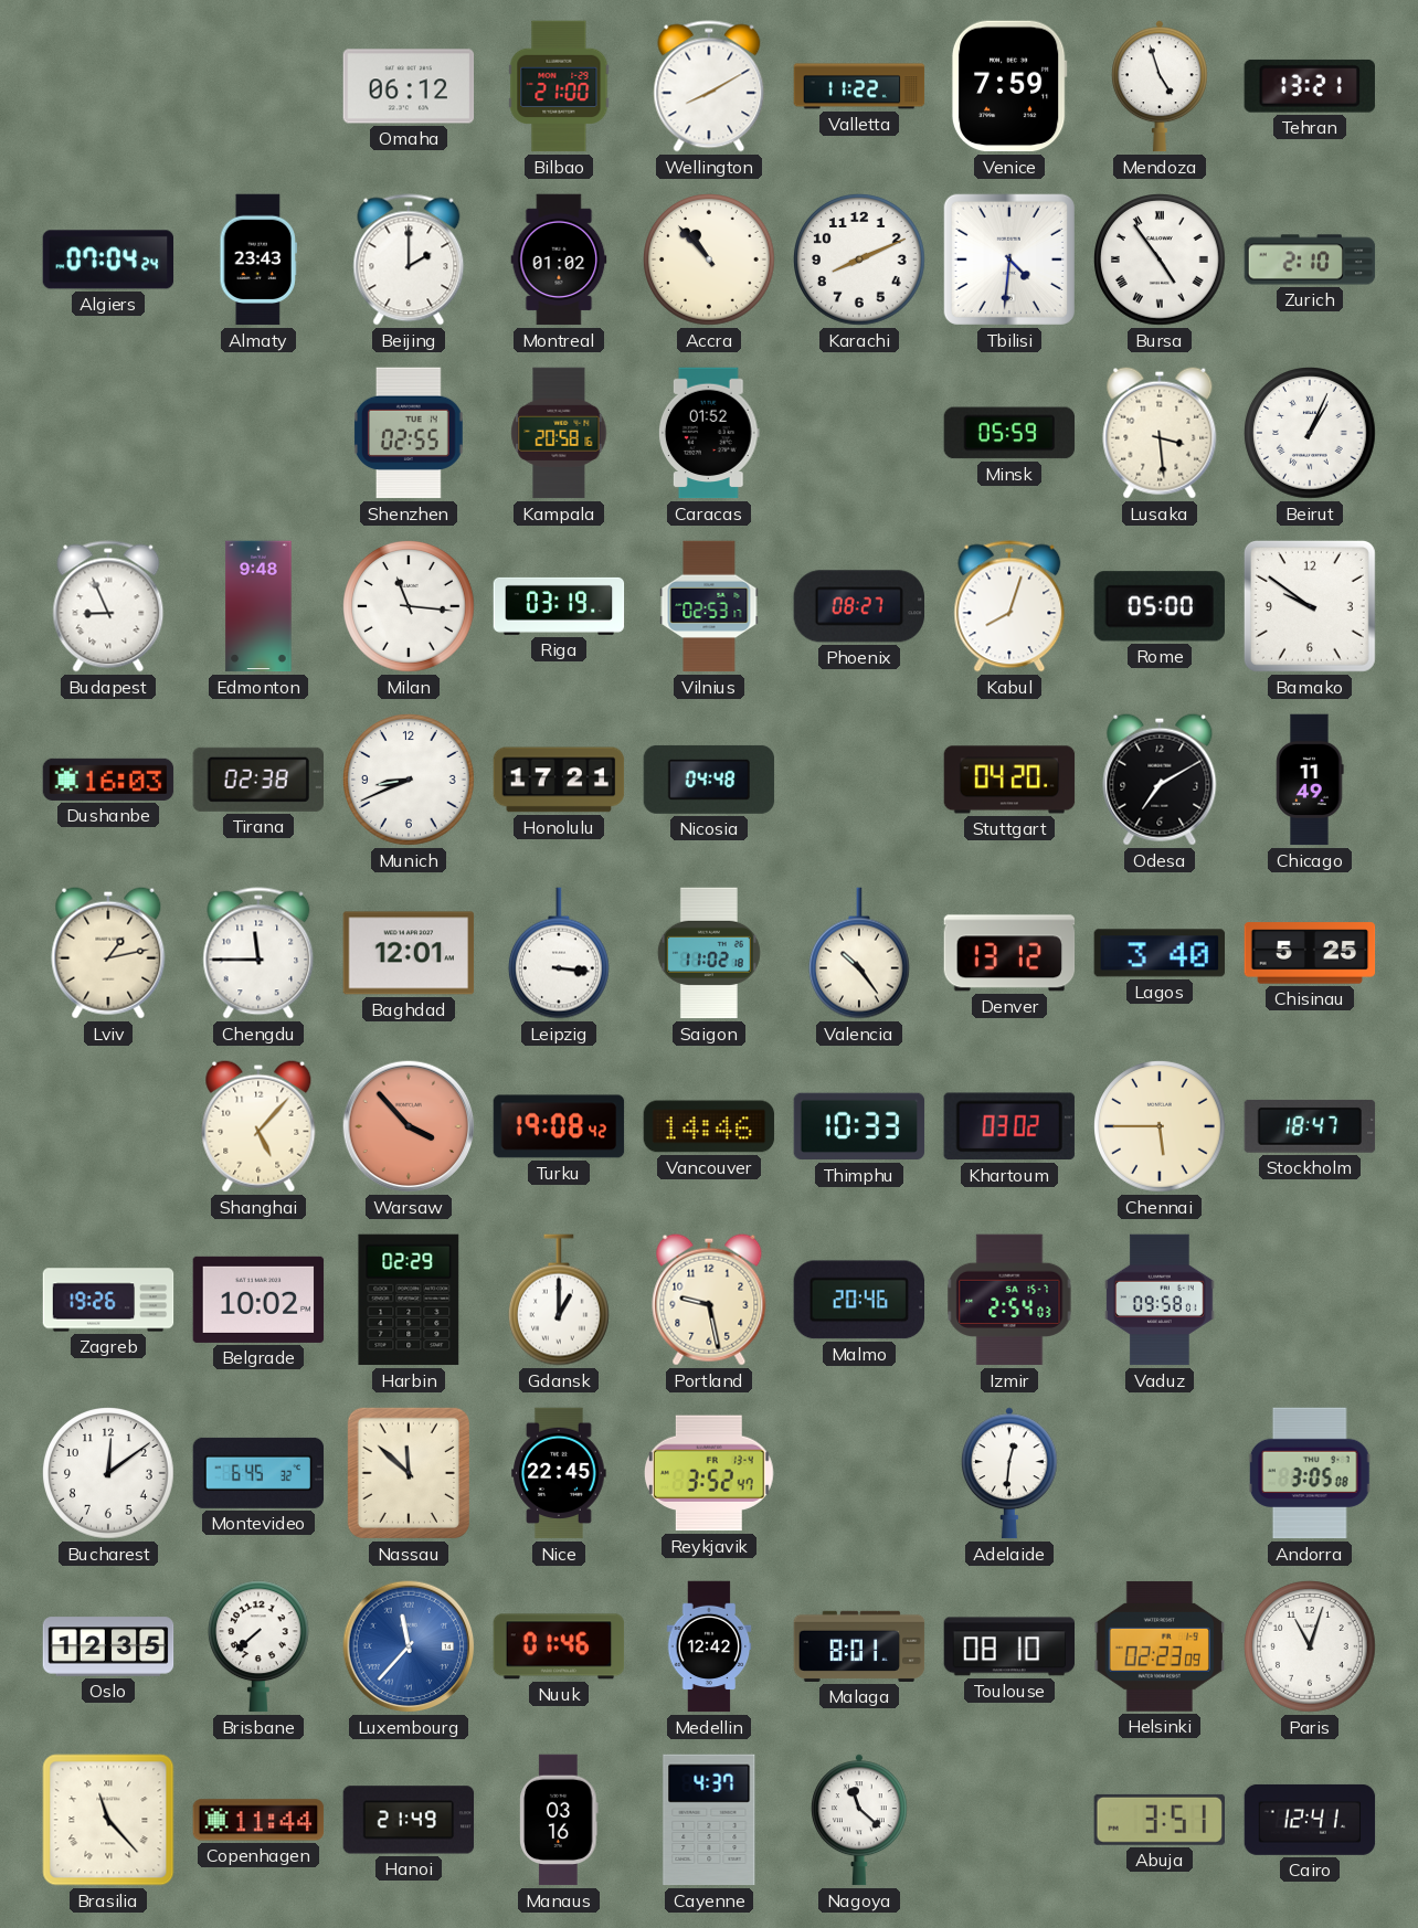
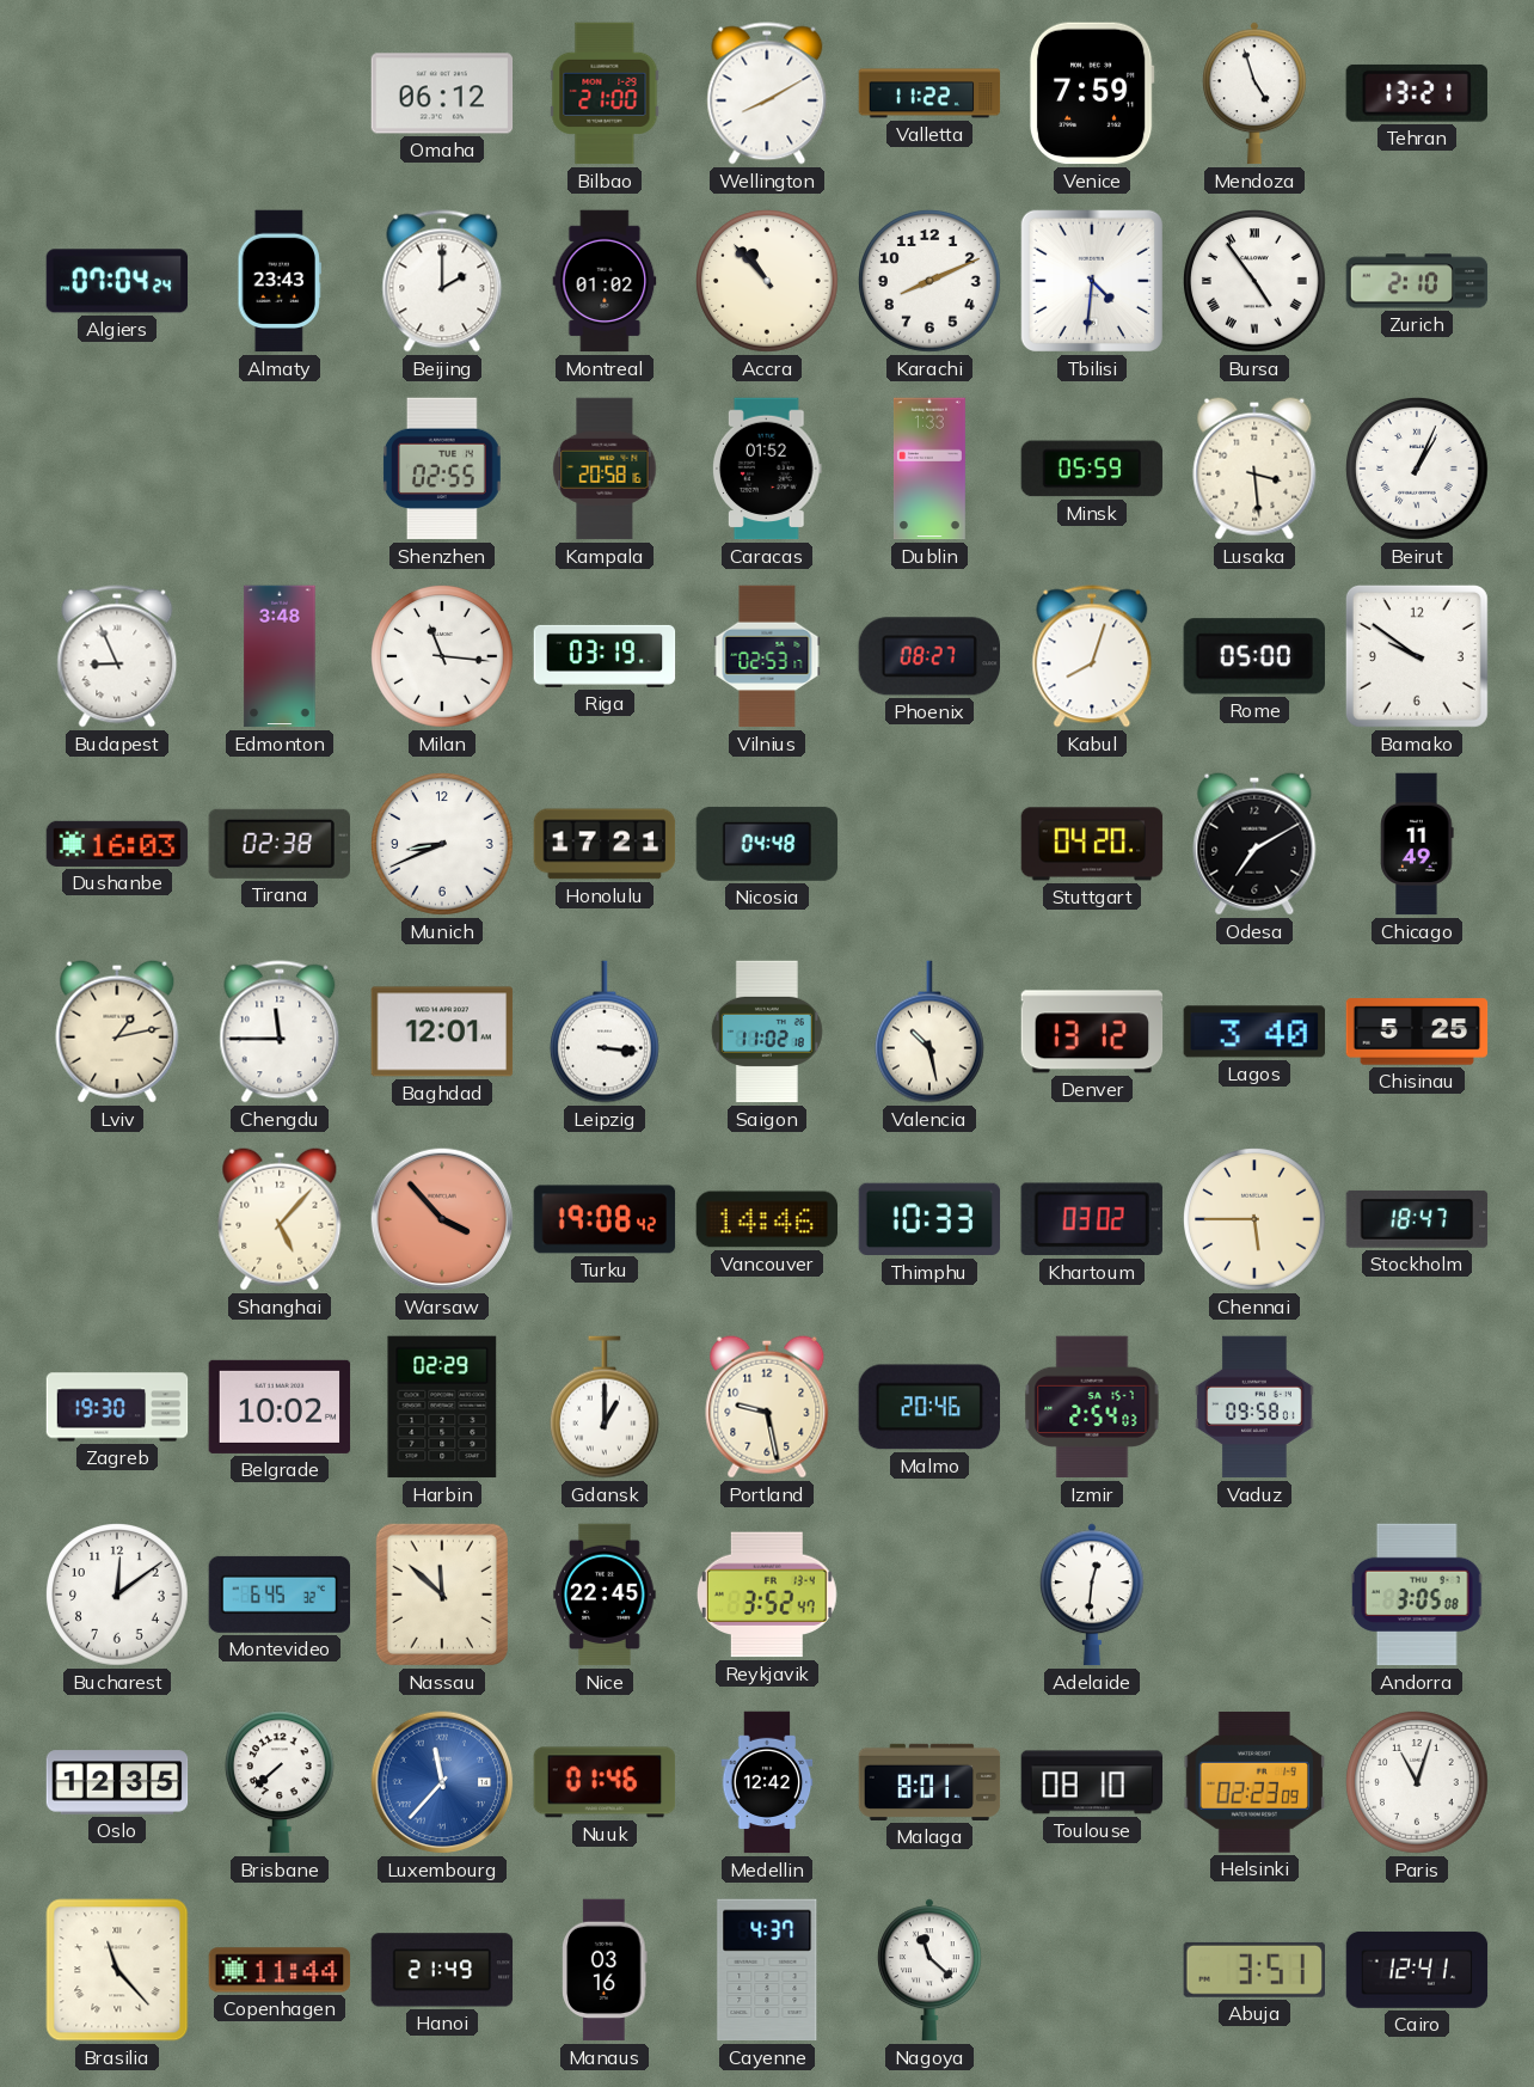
Dublin: none -> 1:33 (929, 469)
Edmonton: 9:48 -> 3:48 (280, 656)
Valencia: 10:24 -> 10:28 (929, 1032)
Zagreb: 19:26 -> 19:30 (117, 1407)
